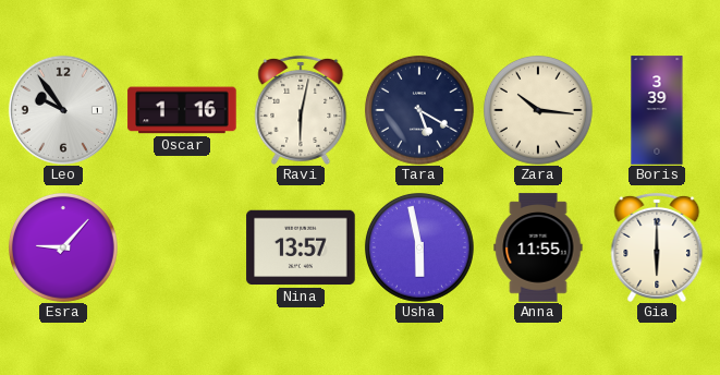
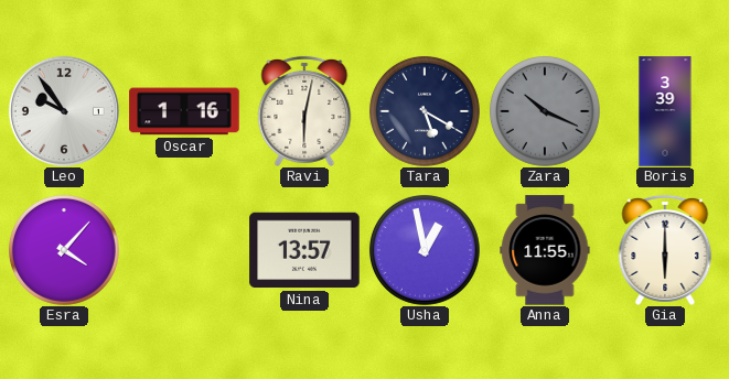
Zara: 10:16 -> 10:19 (545, 111)
Zara dial: cream -> grey (545, 111)
Esra: 9:07 -> 4:07 (64, 250)
Usha: 5:58 -> 12:58 (425, 250)
